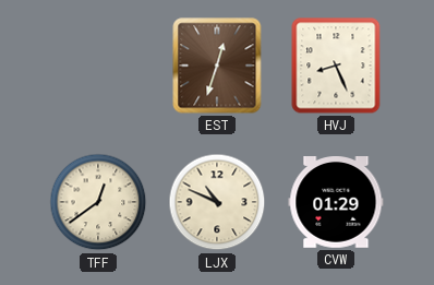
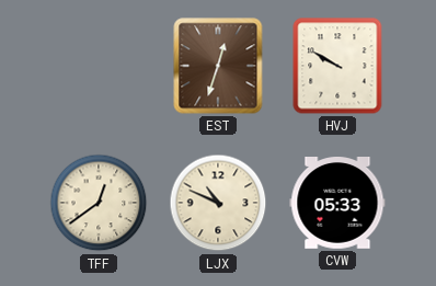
HVJ: 8:26 -> 9:50 (337, 66)
CVW: 01:29 -> 05:33 (337, 204)
